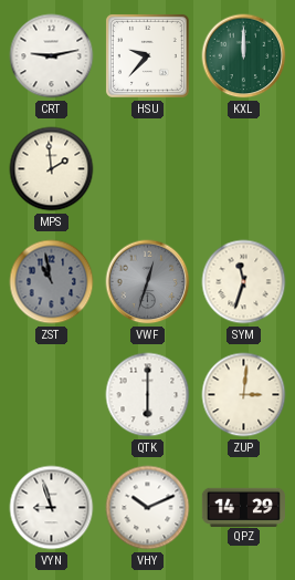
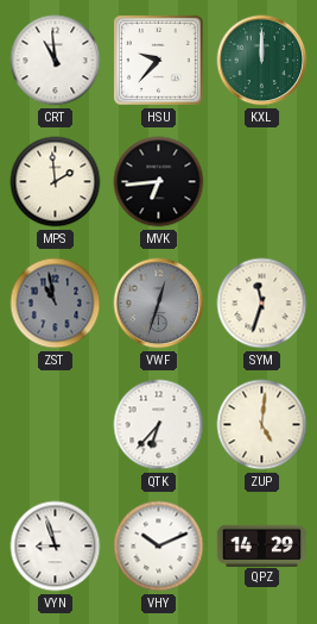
CRT: 9:13 -> 10:59 (56, 61)
MVK: none -> 6:44 (159, 182)
QTK: 6:00 -> 6:37 (159, 425)
ZUP: 3:01 -> 5:01 (262, 425)
